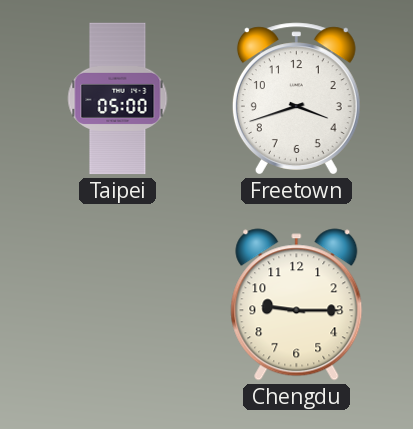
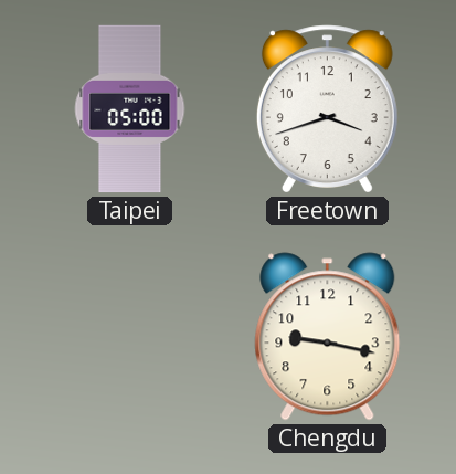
Chengdu: 9:15 -> 9:17 (328, 337)
